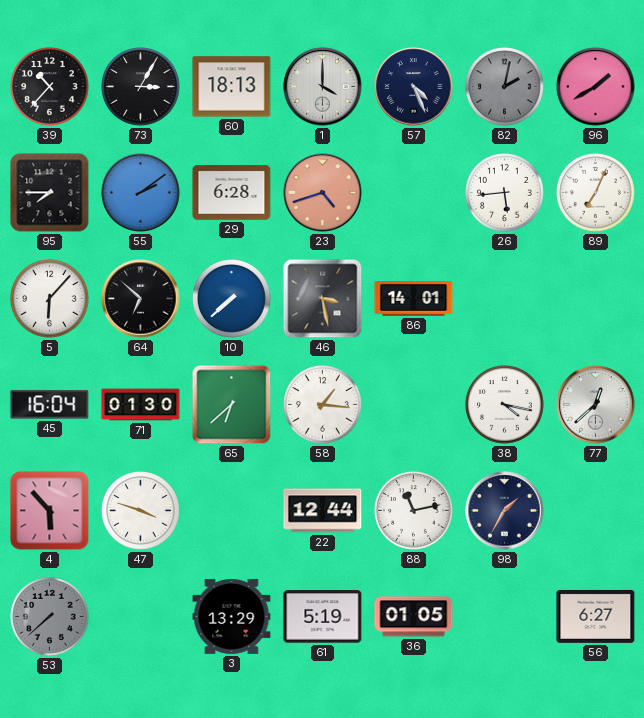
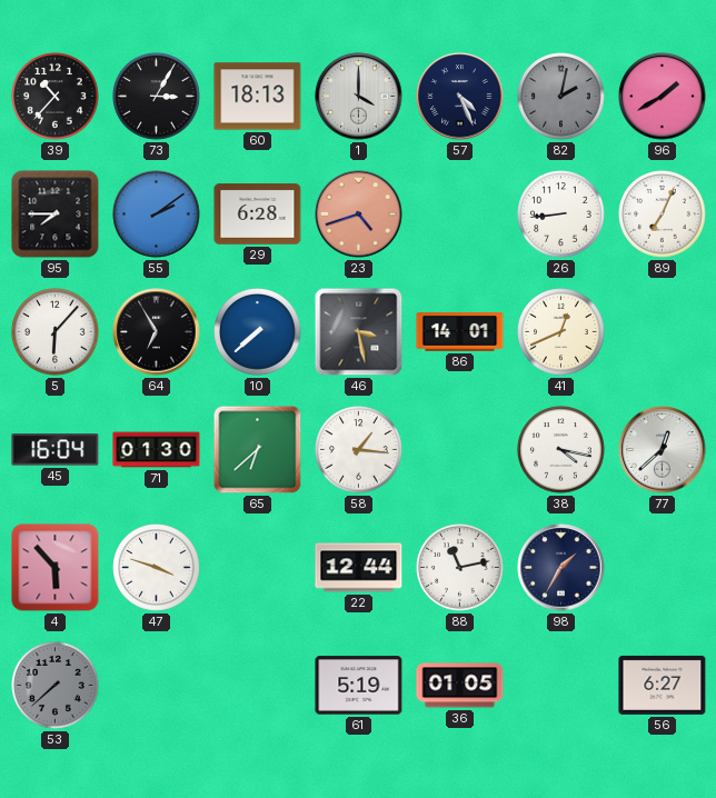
26: 5:44 -> 8:44 (561, 215)
64: 6:52 -> 6:55 (157, 332)
41: none -> 12:41 (561, 332)
3: 13:29 -> none (232, 616)
